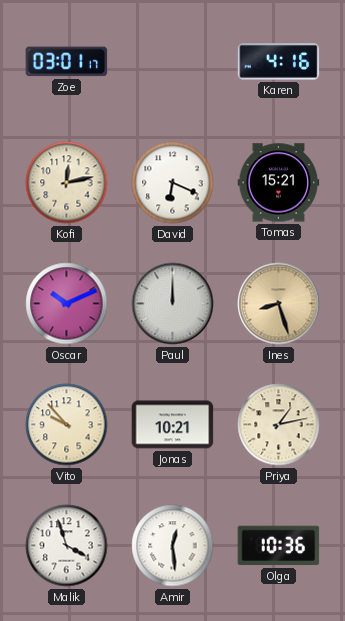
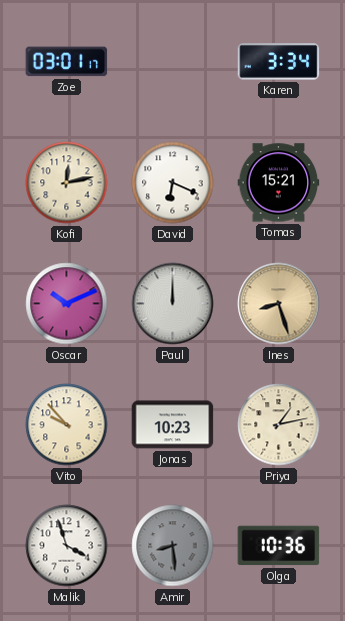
Karen: 4:16 -> 3:34 (279, 62)
Jonas: 10:21 -> 10:23 (173, 425)
Amir: 12:29 -> 8:29 (173, 546)
Amir dial: white -> grey (173, 546)
